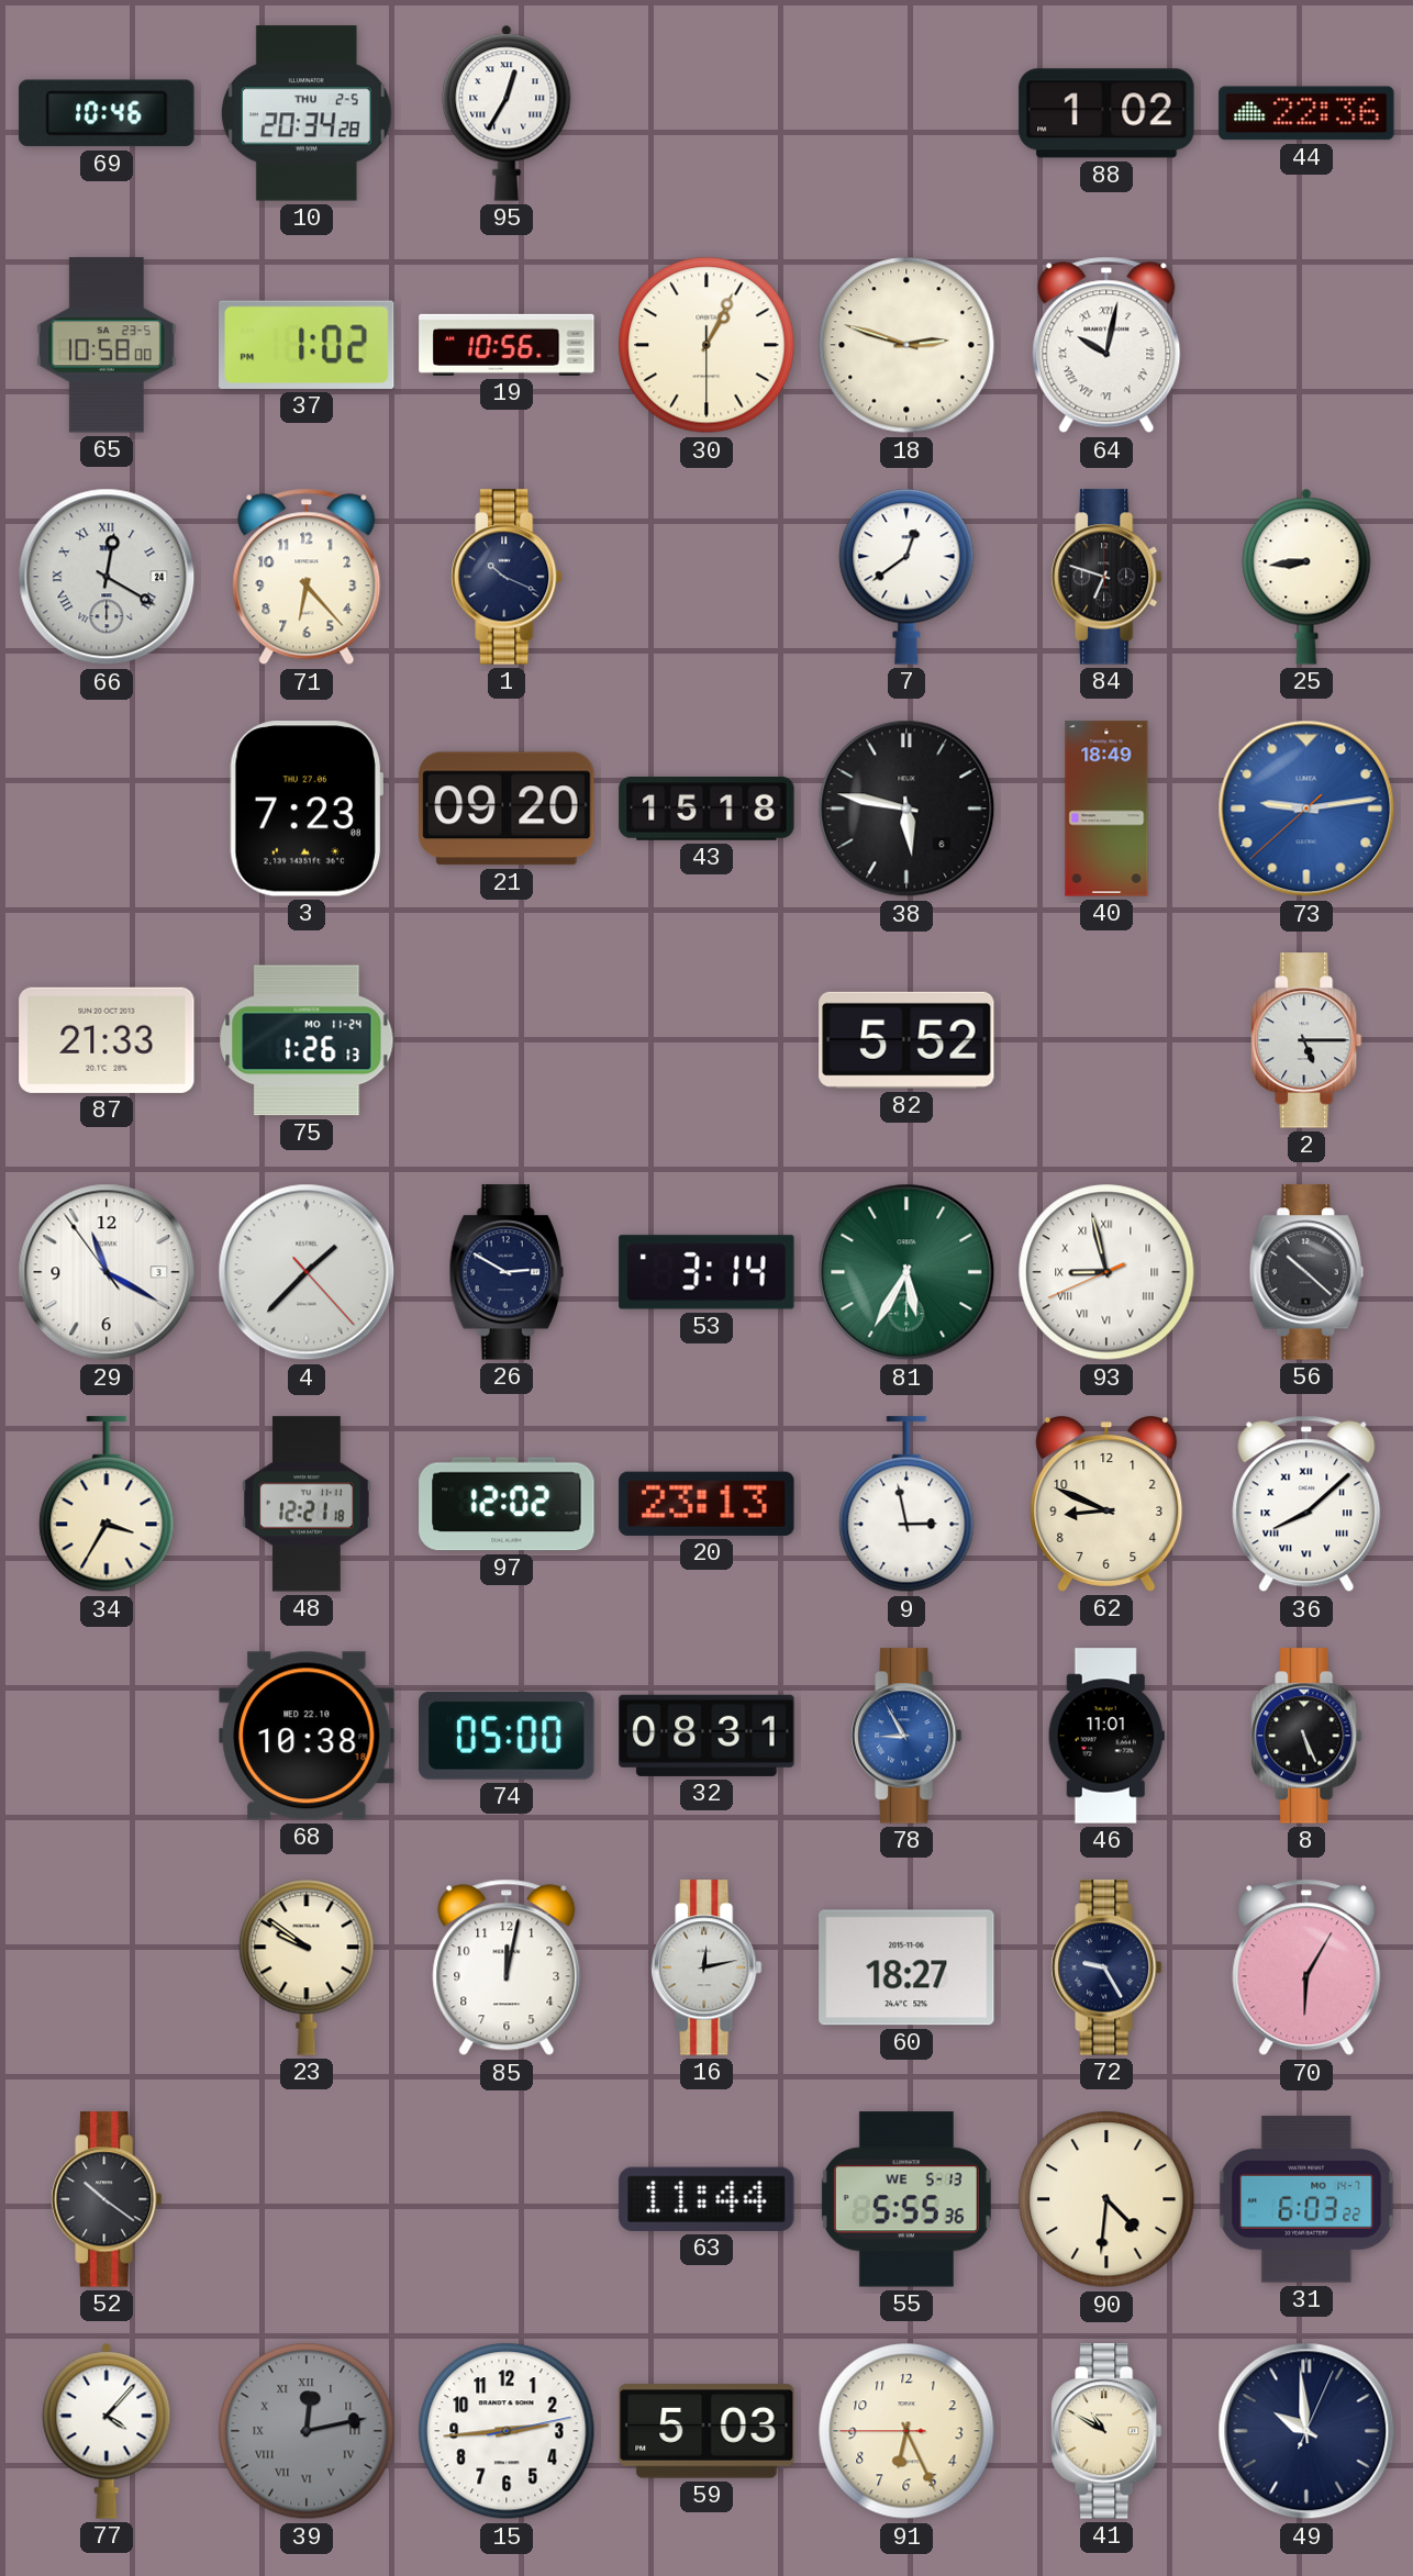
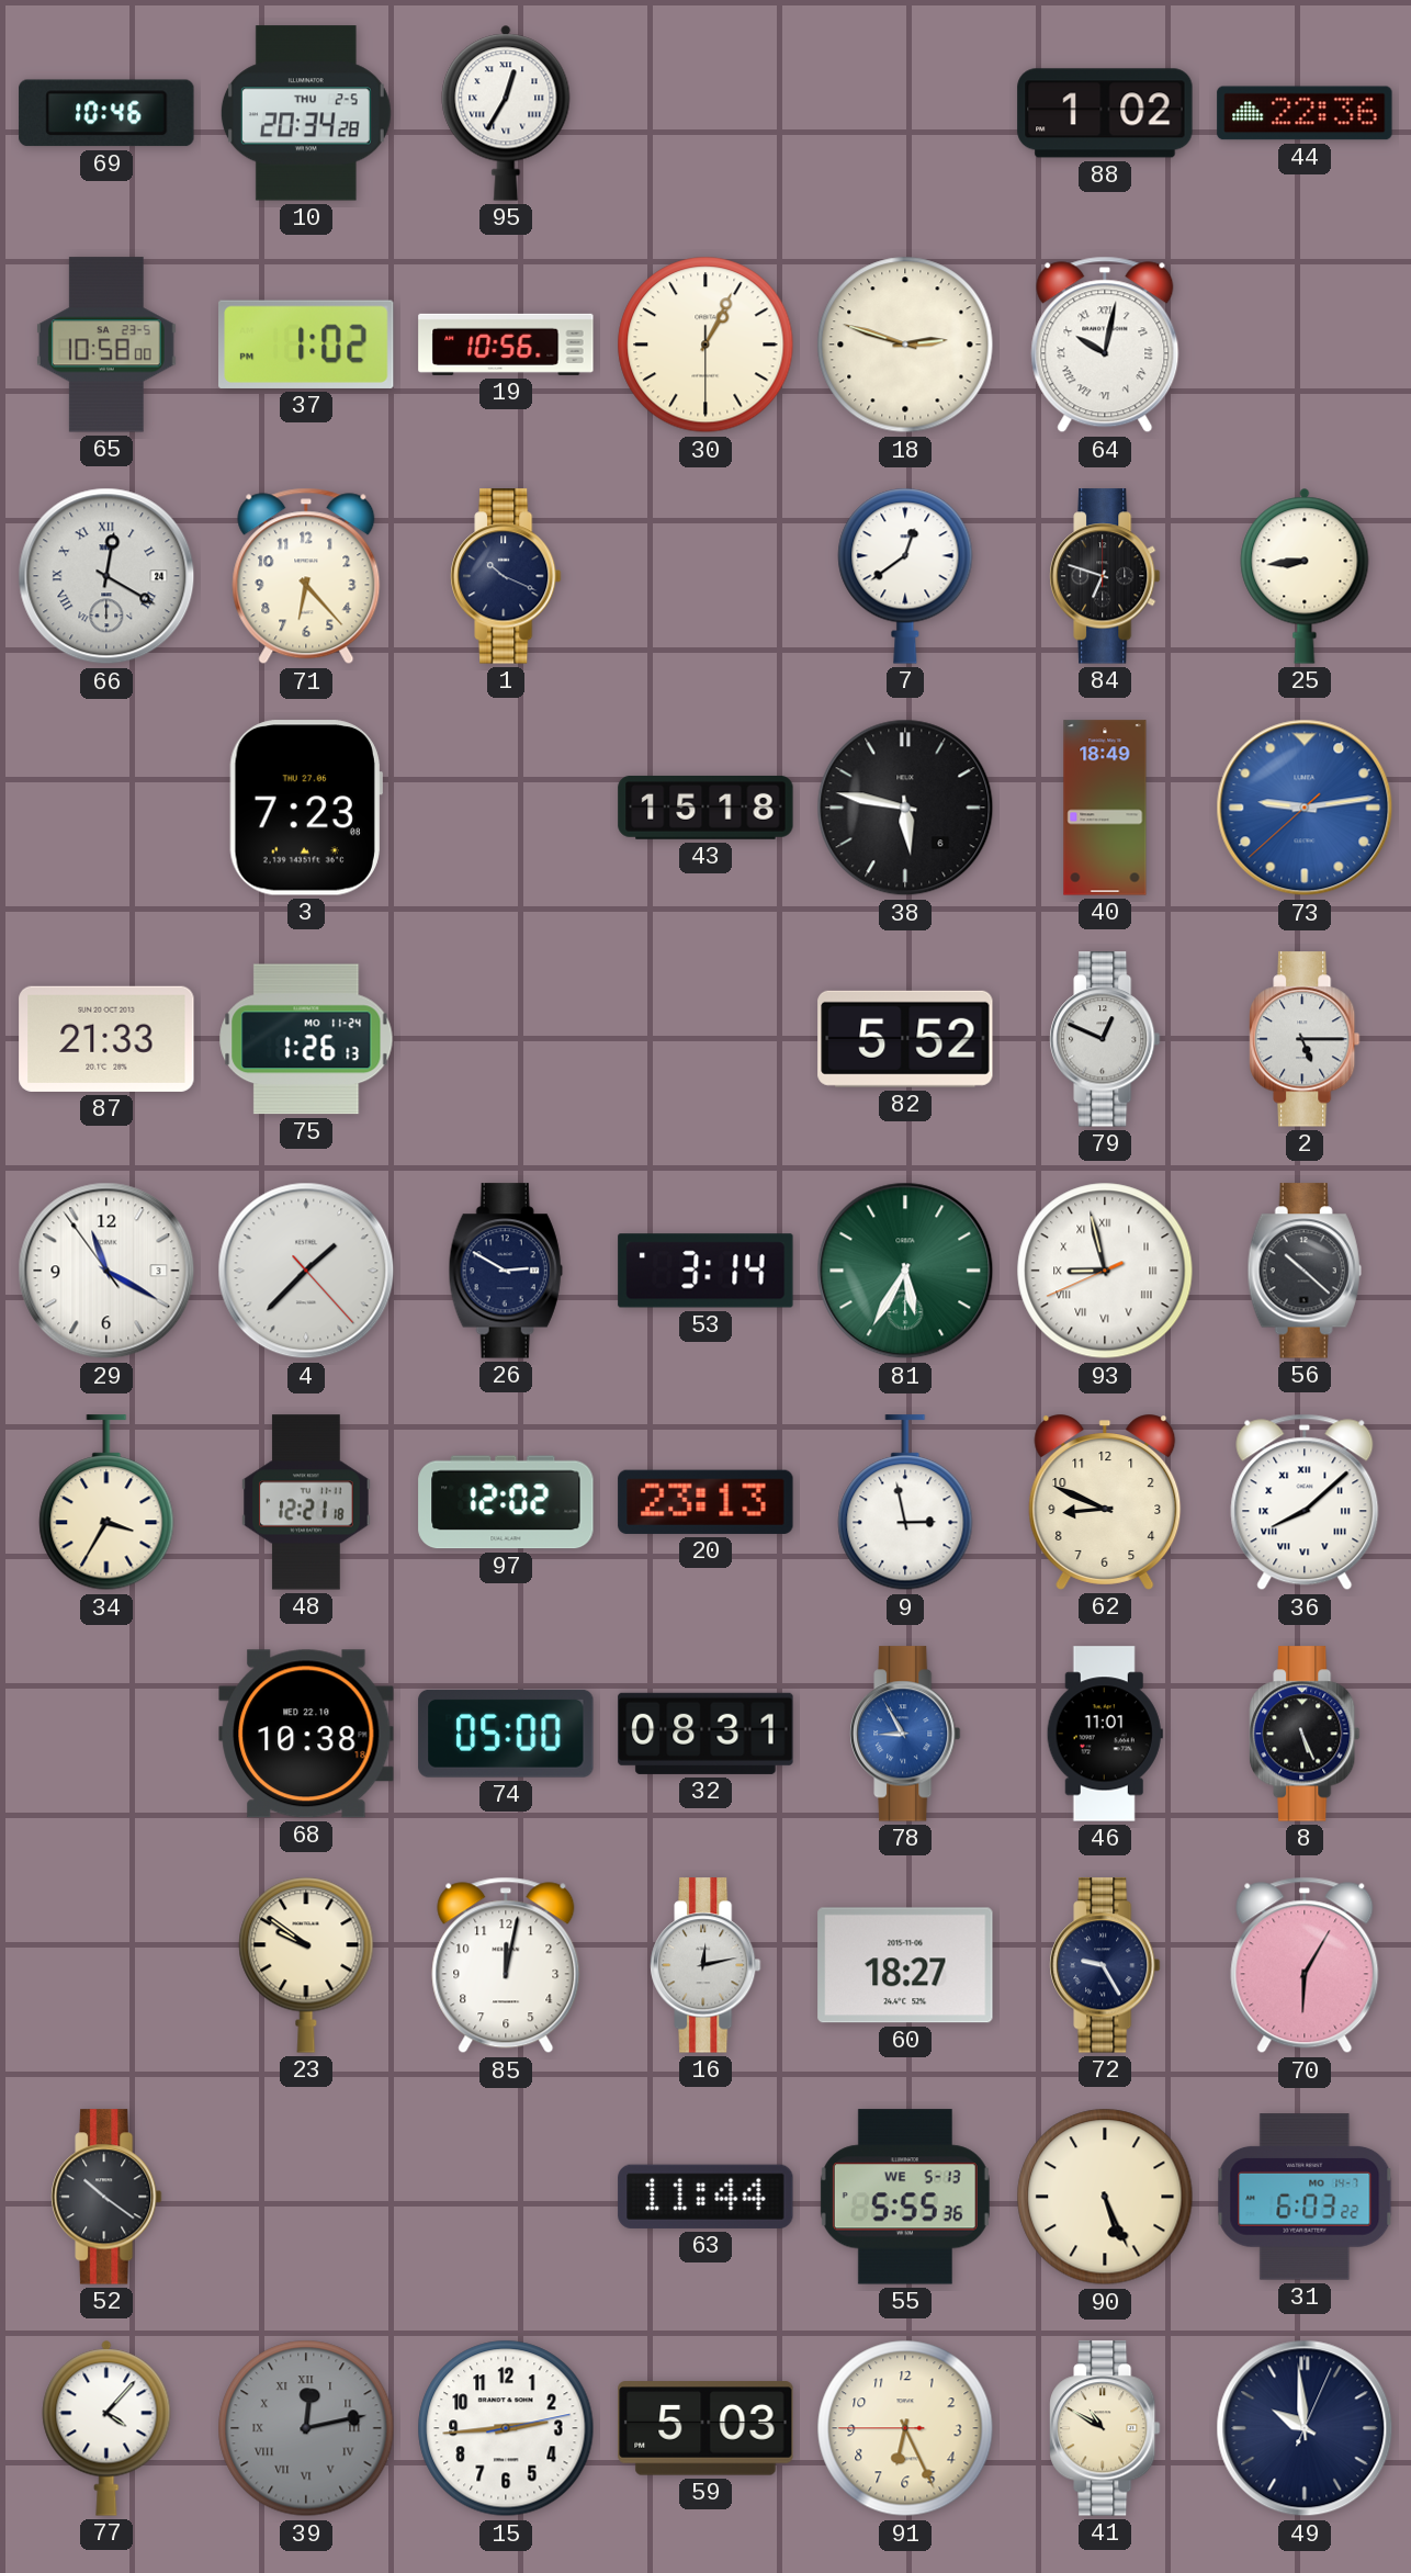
21: 09:20 -> none (507, 809)
79: none -> 12:49 (1105, 1039)
90: 4:31 -> 5:26 (1105, 2197)
